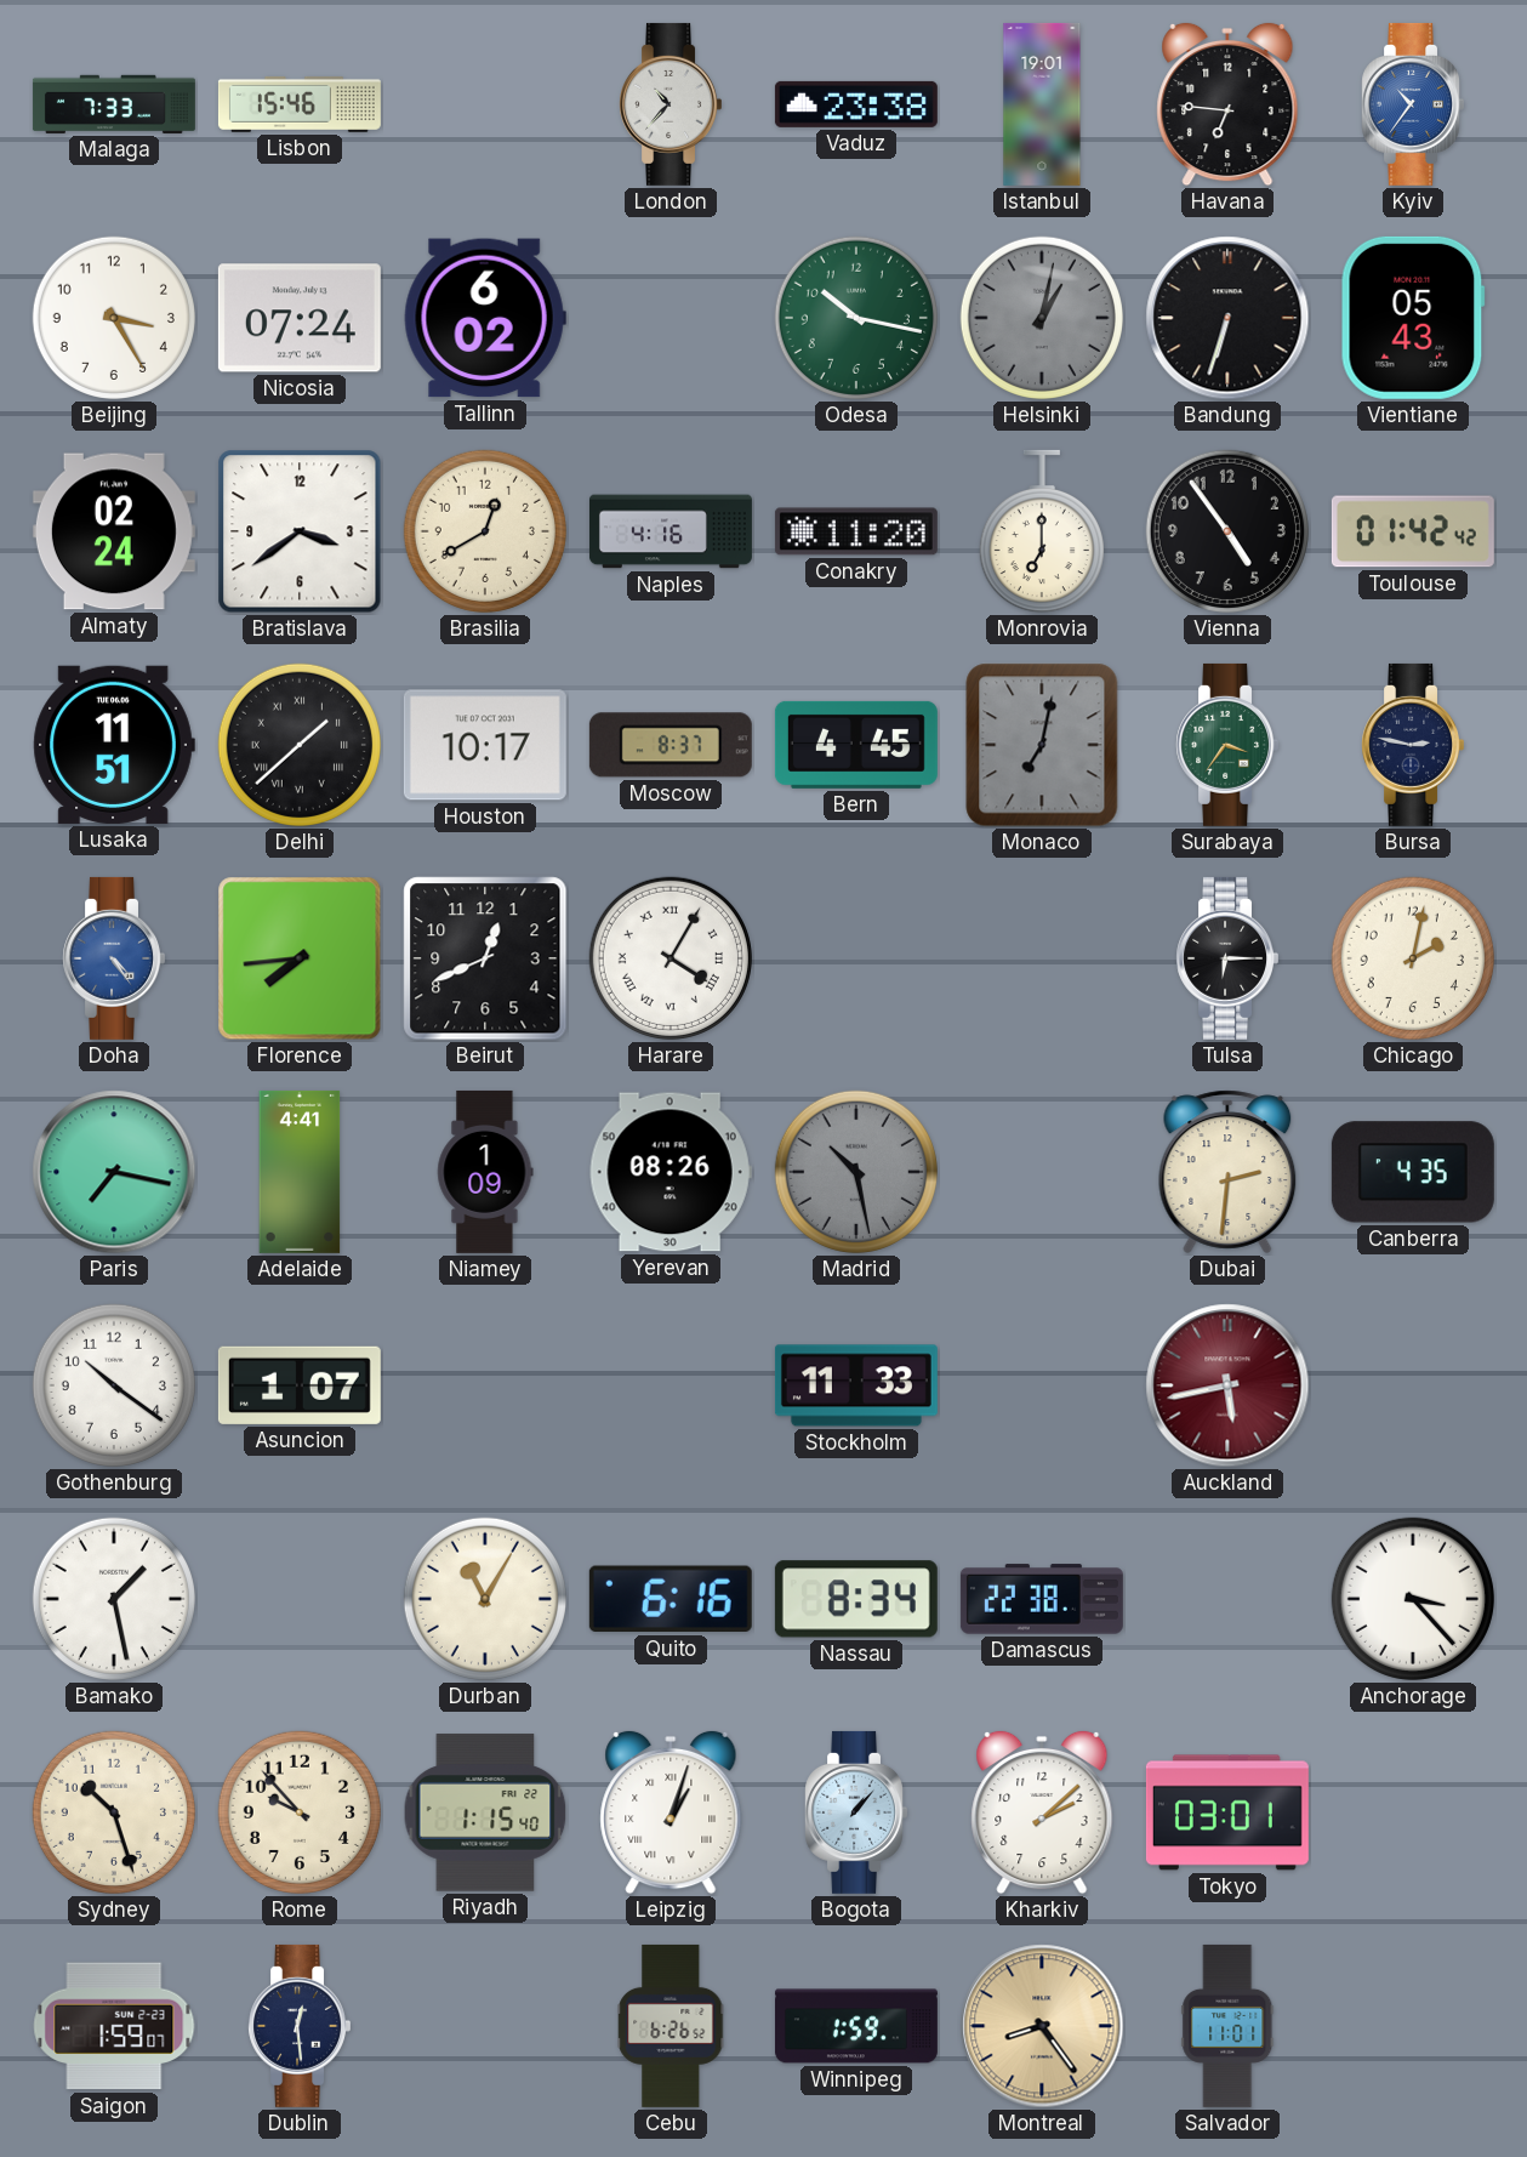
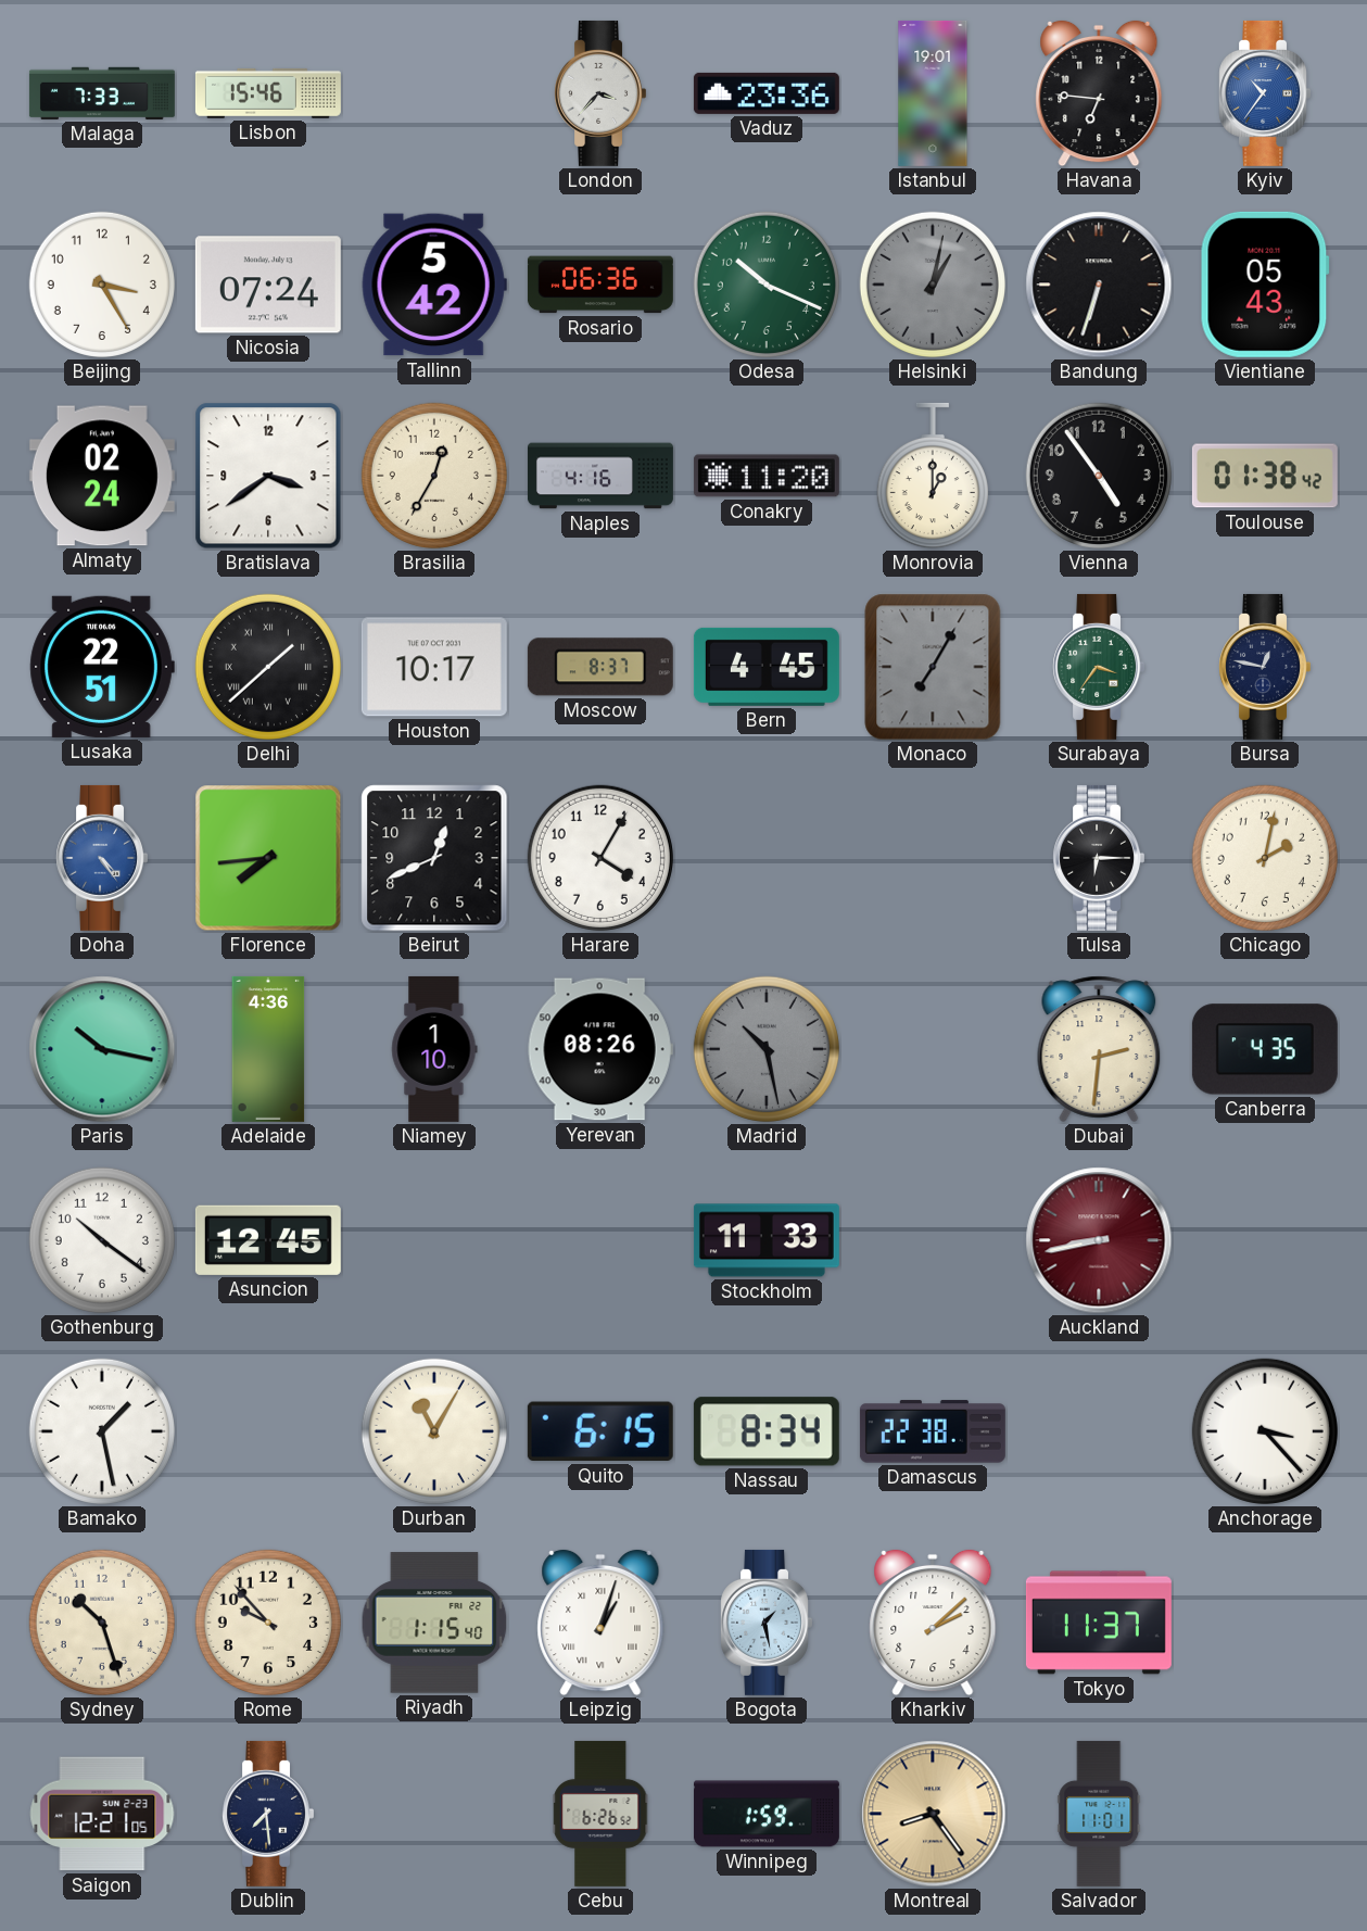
London: 10:37 -> 3:37 (599, 93)
Vaduz: 23:38 -> 23:36 (767, 93)
Tallinn: 6:02 -> 5:42 (434, 285)
Rosario: none -> 06:36 (600, 285)
Odesa: 10:17 -> 10:19 (767, 285)
Brasilia: 12:40 -> 12:35 (434, 476)
Monrovia: 7:00 -> 1:00 (933, 476)
Toulouse: 01:42 -> 01:38 (1265, 476)
Lusaka: 11:51 -> 22:51 (102, 667)
Monaco: 7:02 -> 7:05 (933, 667)
Bursa: 2:47 -> 12:47 (1264, 667)
Harare numerals: Roman -> Arabic (600, 858)
Paris: 7:17 -> 10:17 (102, 1049)
Adelaide: 4:41 -> 4:36 (268, 1049)
Niamey: 1:09 -> 1:10 (434, 1049)
Asuncion: 1:07 -> 12:45 (268, 1240)
Auckland: 5:43 -> 8:43 (1099, 1240)
Quito: 6:16 -> 6:15 (600, 1431)
Bogota: 1:07 -> 1:28 (765, 1623)
Tokyo: 03:01 -> 11:37 (1099, 1623)
Saigon: 1:59 -> 12:21 (102, 1814)
Dublin: 12:29 -> 7:29 (267, 1814)
